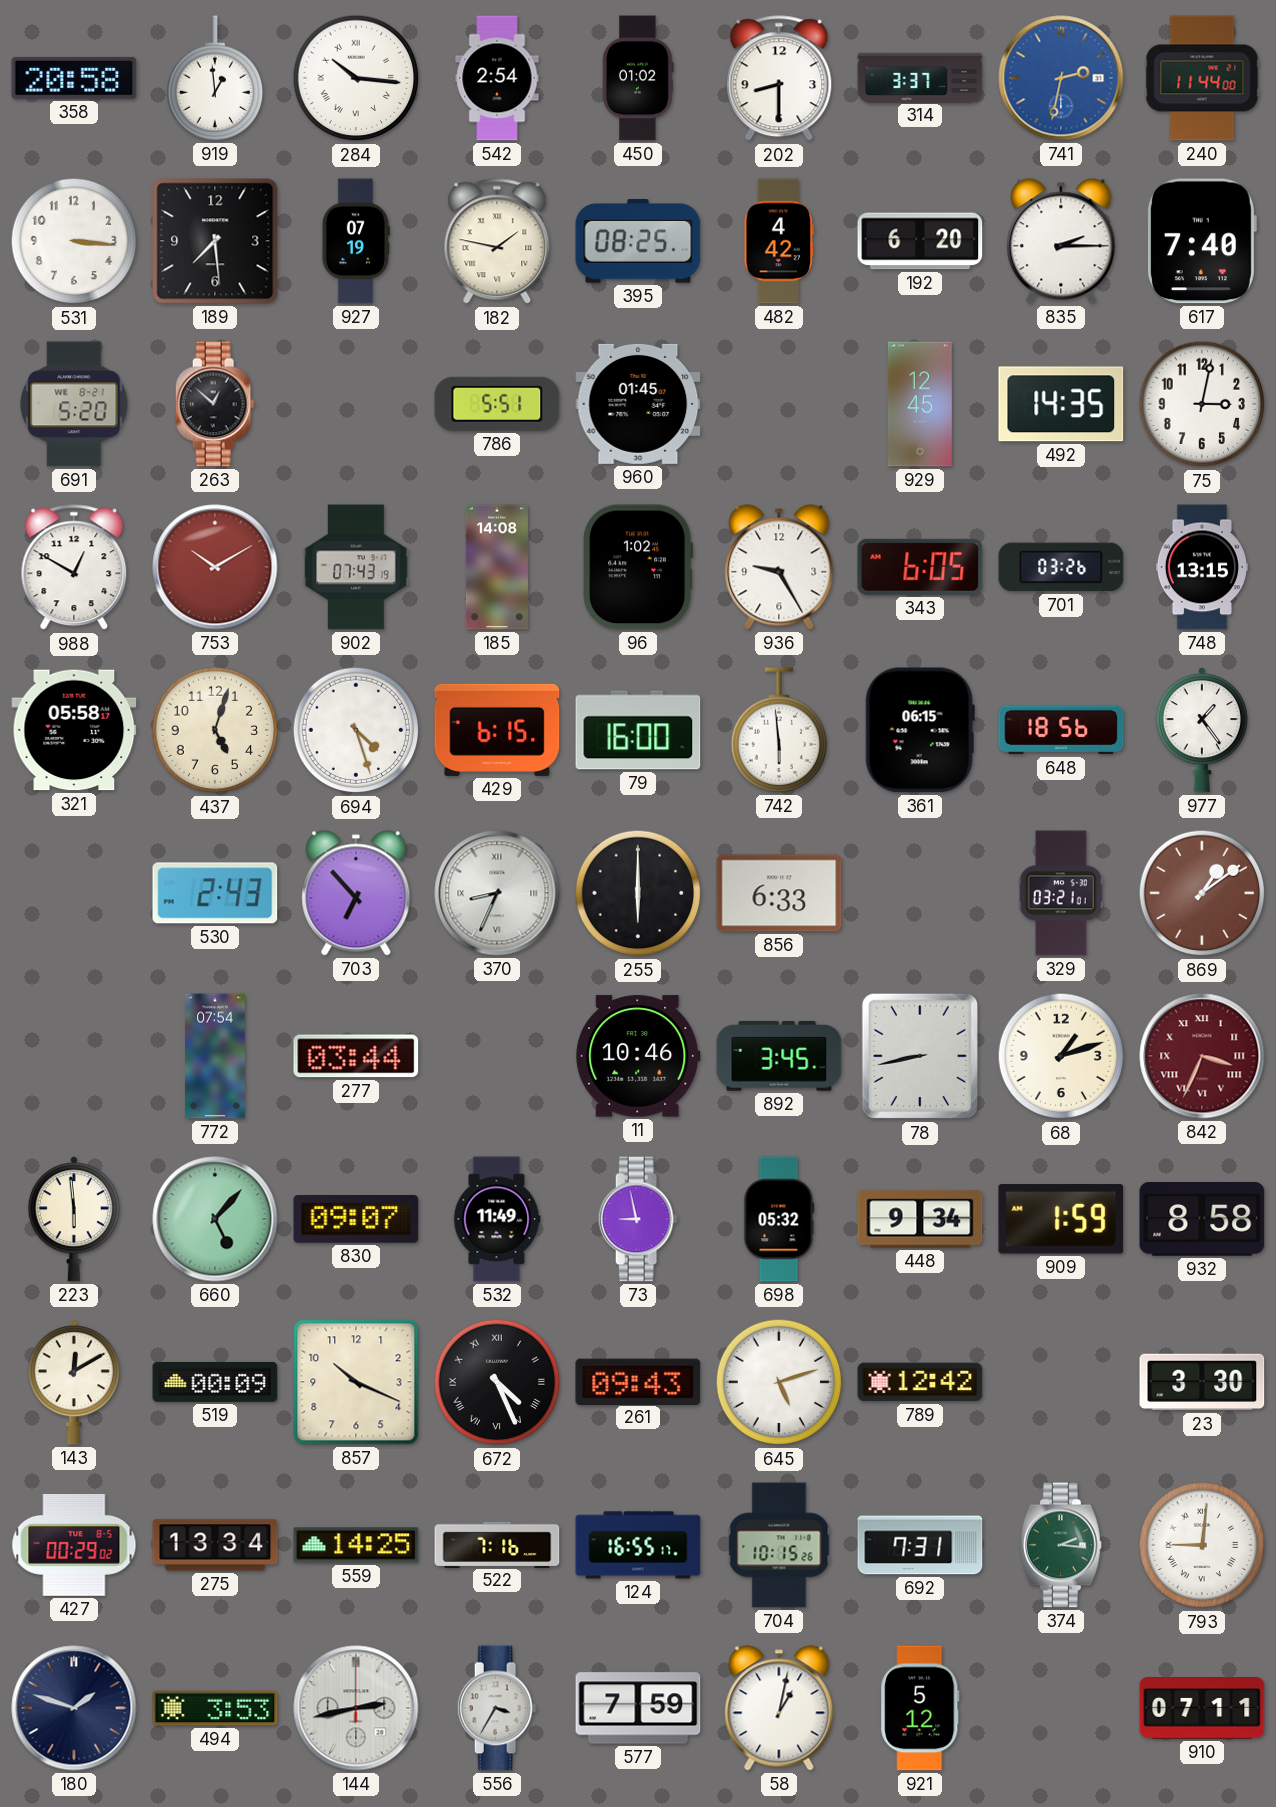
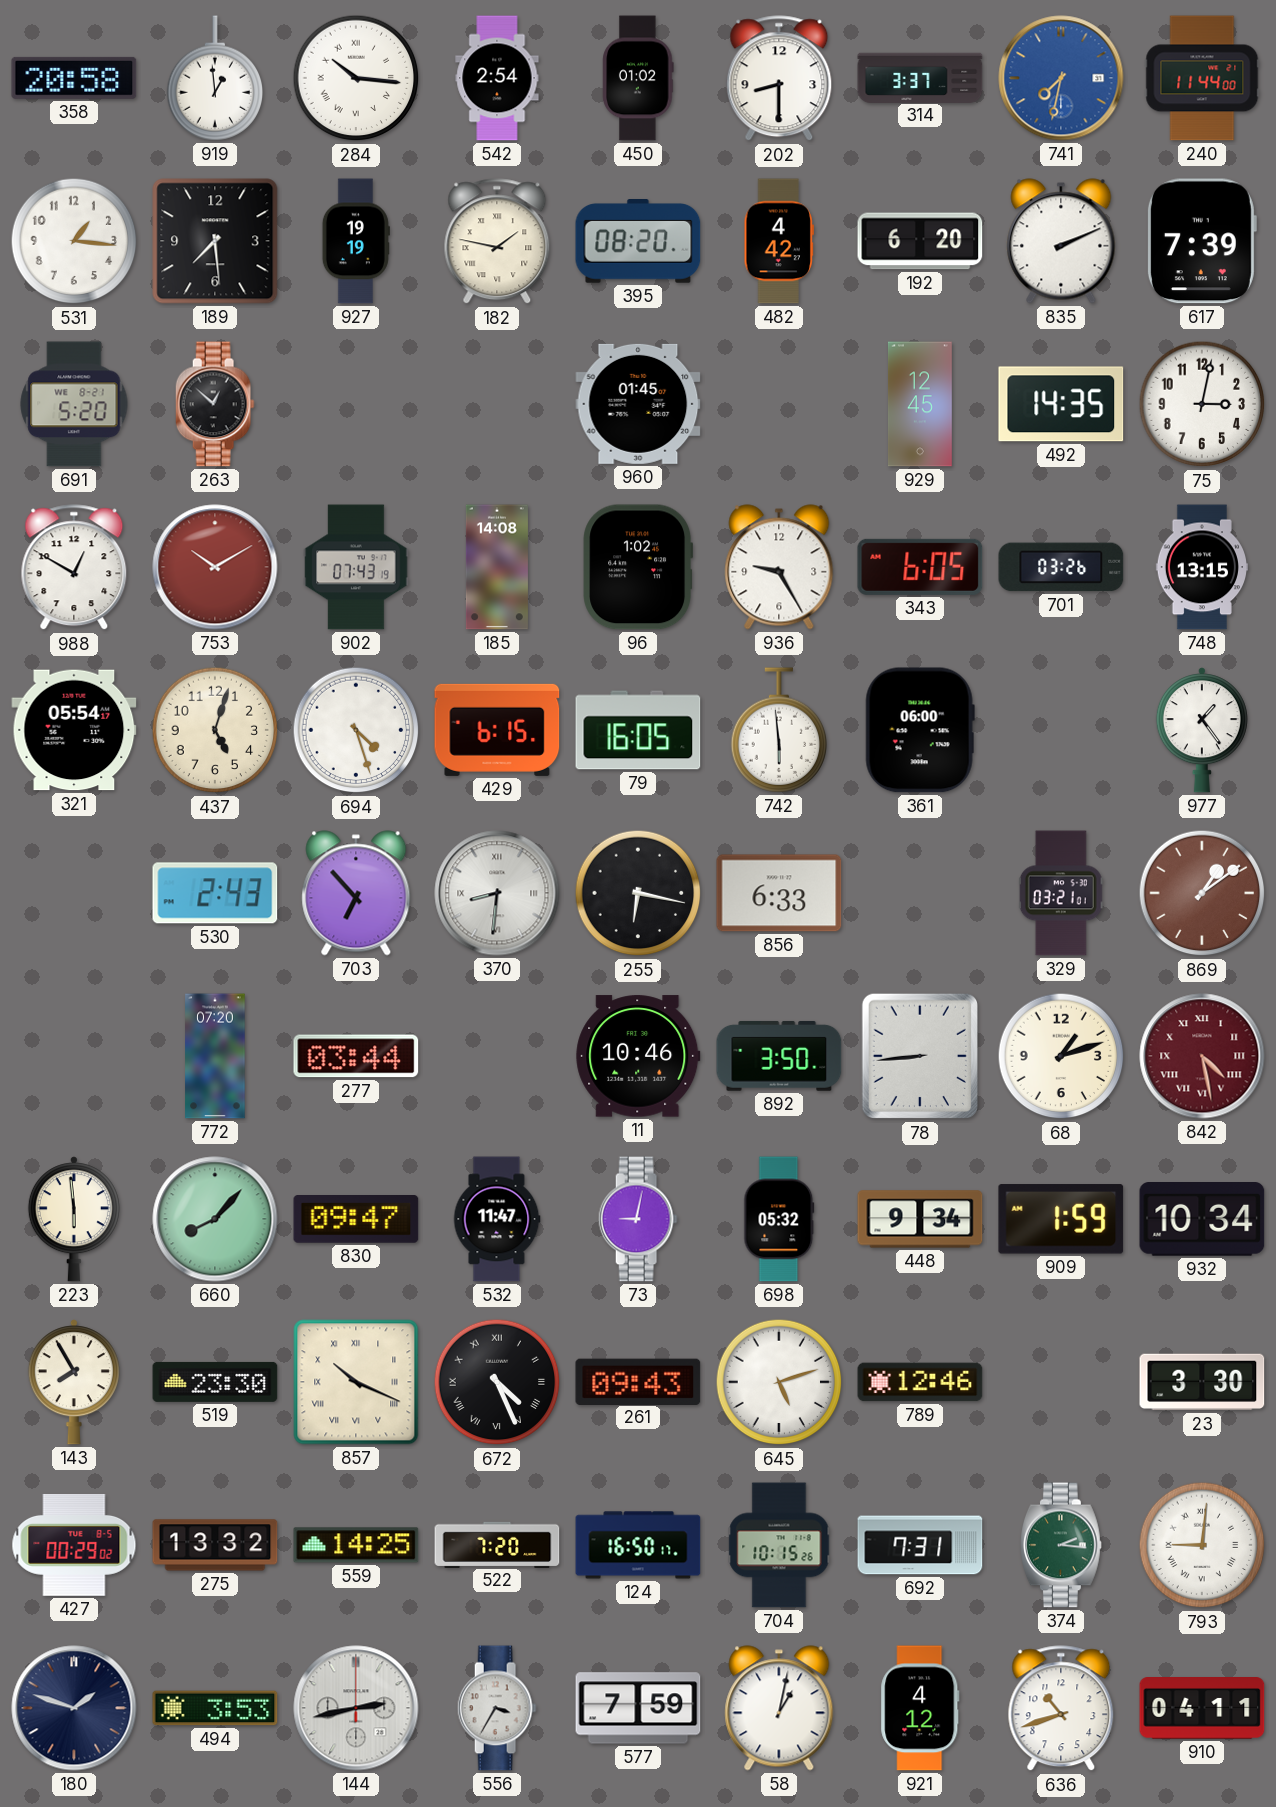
741: 2:32 -> 7:32 (1061, 78)
531: 3:16 -> 1:16 (74, 241)
927: 07:19 -> 19:19 (356, 241)
395: 08:25 -> 08:20 (638, 242)
835: 2:15 -> 2:11 (1061, 241)
617: 7:40 -> 7:39 (1201, 241)
786: 5:51 -> none (497, 404)
321: 05:58 -> 05:54 (74, 730)
79: 16:00 -> 16:05 (638, 730)
361: 06:15 -> 06:00 (920, 730)
648: 18:56 -> none (1061, 730)
370: 8:34 -> 8:31 (497, 893)
255: 6:00 -> 6:17 (638, 893)
772: 07:54 -> 07:20 (215, 1056)
892: 3:45 -> 3:50 (779, 1056)
78: 8:43 -> 8:44 (919, 1056)
842: 3:34 -> 4:28 (1202, 1056)
660: 5:07 -> 8:07 (215, 1219)
830: 09:07 -> 09:47 (356, 1219)
532: 11:49 -> 11:47 (497, 1219)
73: 8:58 -> 9:02 (638, 1219)
932: 8:58 -> 10:34 (1202, 1220)
143: 12:10 -> 7:55 (74, 1382)
519: 00:09 -> 23:30 (215, 1382)
857 numerals: Arabic -> Roman (356, 1382)
789: 12:42 -> 12:46 (920, 1382)
275: 13:34 -> 13:32 (215, 1545)
522: 7:16 -> 7:20 (497, 1544)
124: 16:55 -> 16:50 (638, 1545)
921: 5:12 -> 4:12 (920, 1708)
636: none -> 10:42 (1061, 1709)
910: 07:11 -> 04:11 (1202, 1708)
